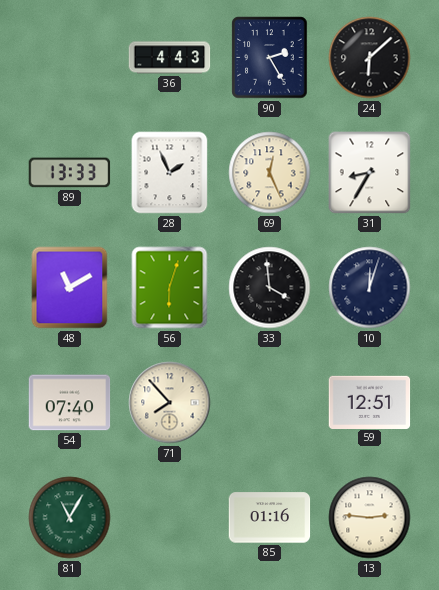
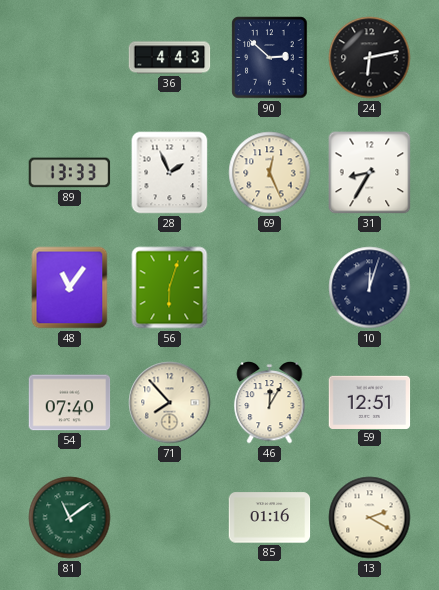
90: 2:25 -> 2:52 (270, 58)
24: 6:08 -> 6:13 (370, 58)
48: 11:10 -> 11:06 (70, 288)
33: 3:59 -> none (270, 288)
46: none -> 12:05 (270, 403)
81: 11:05 -> 11:09 (70, 518)
13: 2:46 -> 2:20 (370, 518)
